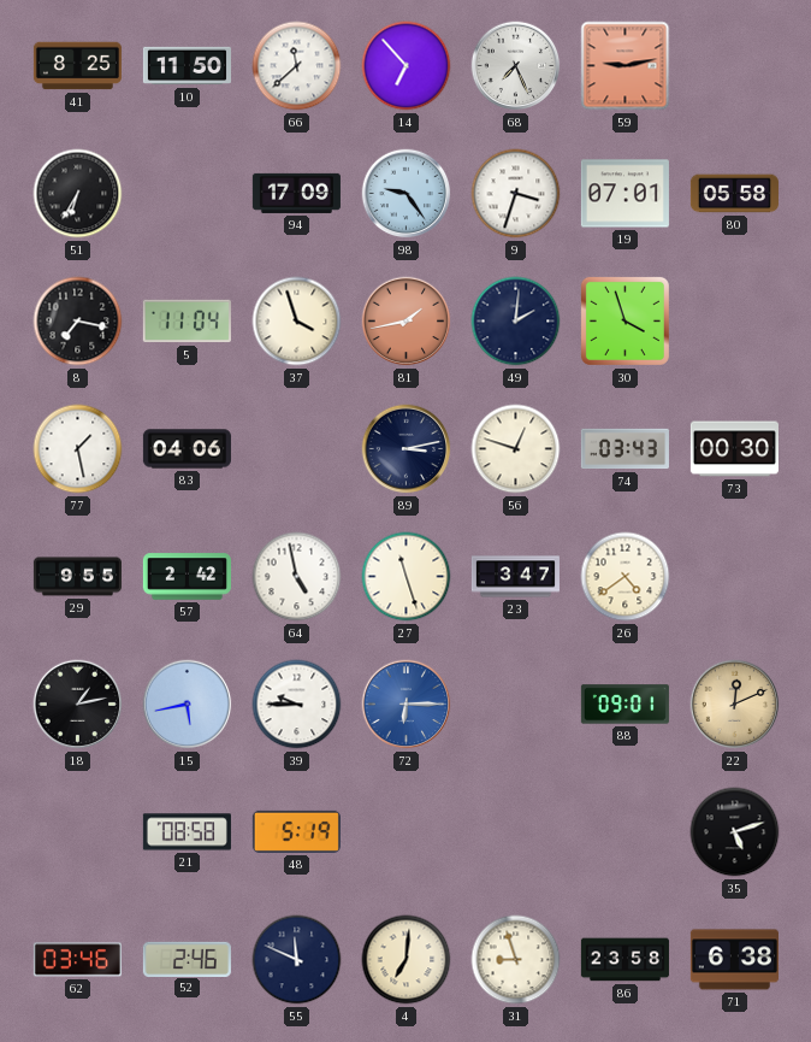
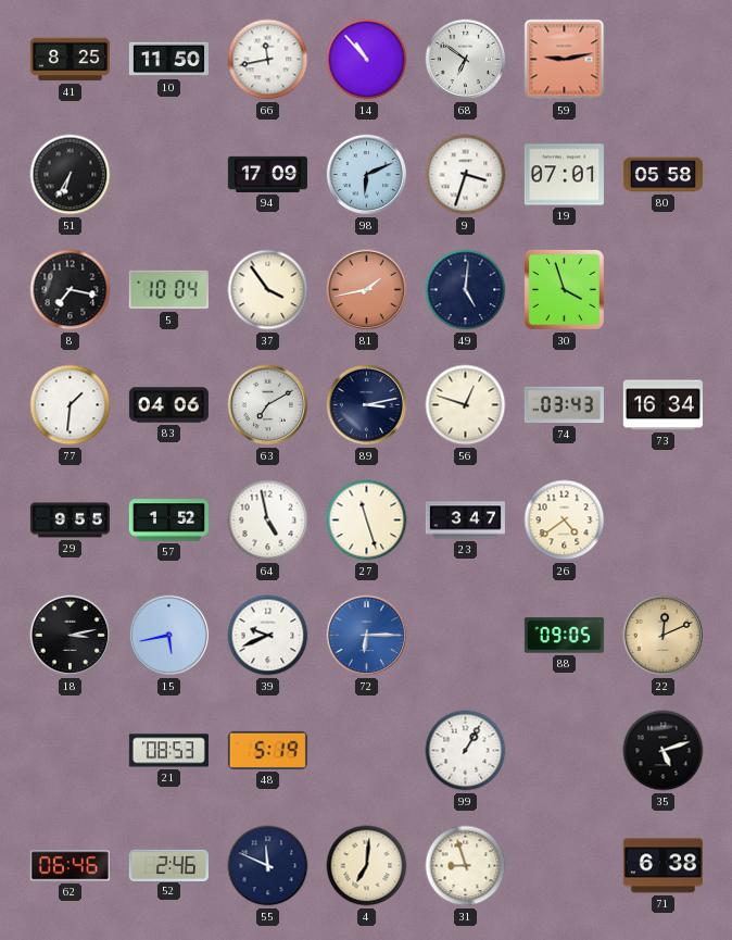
66: 11:38 -> 11:43 (268, 60)
14: 6:53 -> 10:53 (367, 60)
68: 7:26 -> 6:51 (466, 60)
98: 9:24 -> 6:11 (367, 175)
5: 11:04 -> 10:04 (168, 290)
37: 3:57 -> 3:54 (268, 290)
49: 2:01 -> 5:01 (466, 290)
77: 1:28 -> 1:31 (71, 405)
63: none -> 7:10 (268, 405)
73: 00:30 -> 16:34 (662, 405)
57: 2:42 -> 1:52 (168, 521)
18: 1:13 -> 3:13 (71, 636)
39: 9:45 -> 9:41 (268, 636)
88: 09:01 -> 09:05 (564, 636)
21: 08:58 -> 08:53 (168, 751)
99: none -> 1:05 (466, 751)
62: 03:46 -> 06:46 (70, 866)
86: 23:58 -> none (624, 960)
